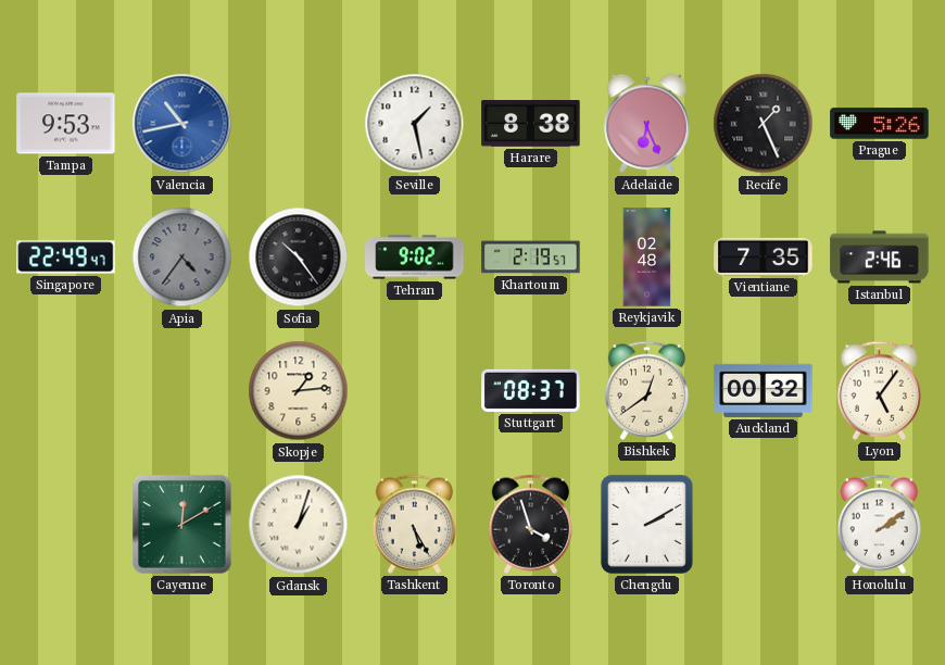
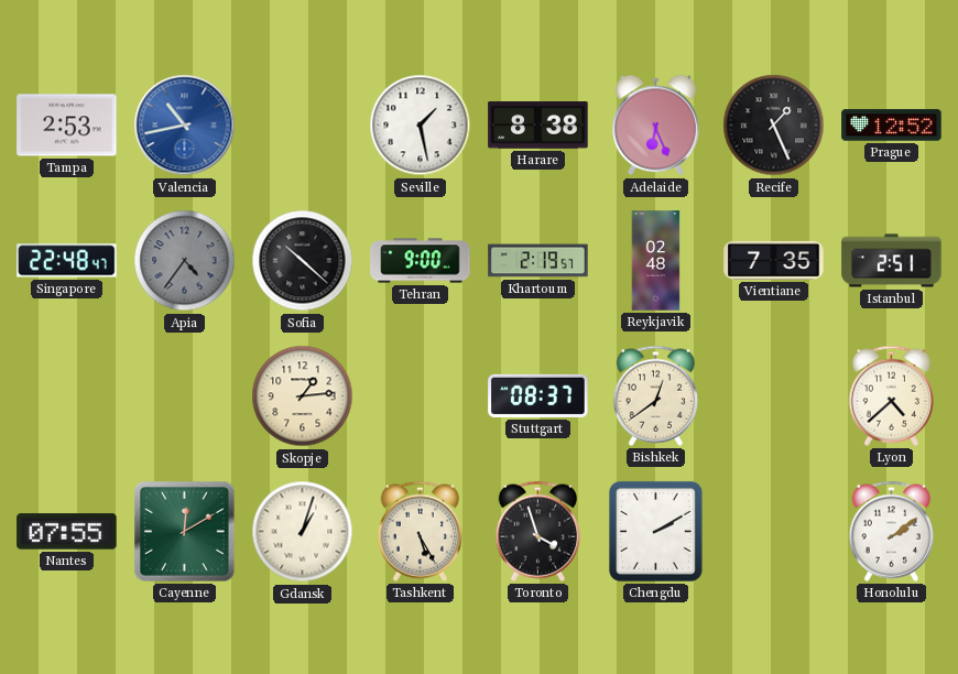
Tampa: 9:53 -> 2:53 (67, 126)
Prague: 5:26 -> 12:52 (892, 126)
Singapore: 22:49 -> 22:48 (67, 261)
Sofia: 10:24 -> 10:22 (303, 261)
Tehran: 9:02 -> 9:00 (421, 261)
Istanbul: 2:46 -> 2:51 (892, 261)
Auckland: 00:32 -> none (764, 390)
Lyon: 5:06 -> 4:38 (891, 395)
Nantes: none -> 07:55 (67, 532)
